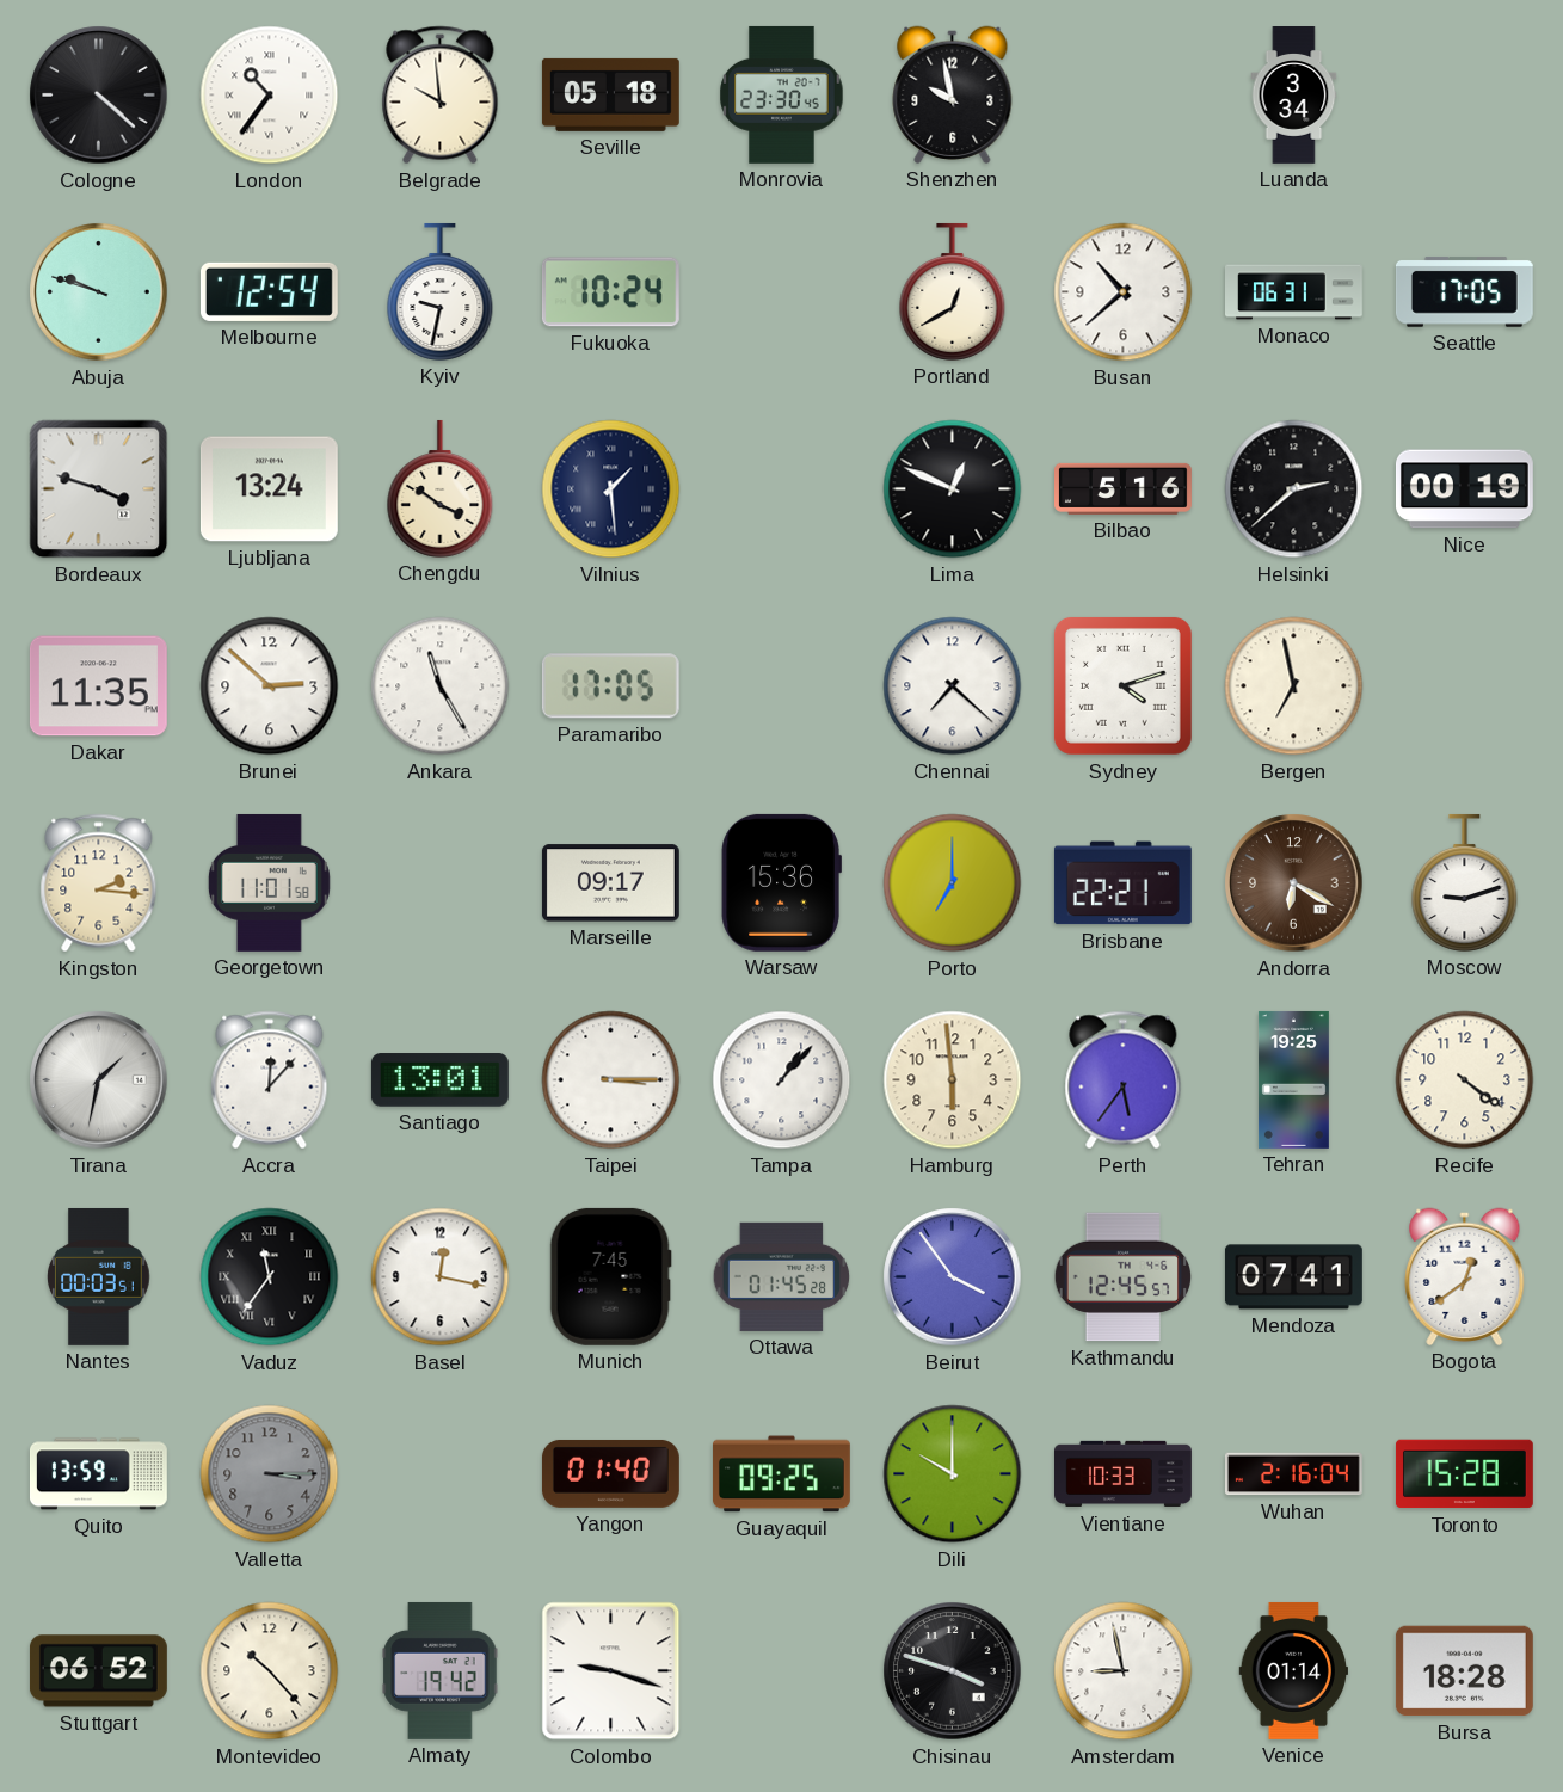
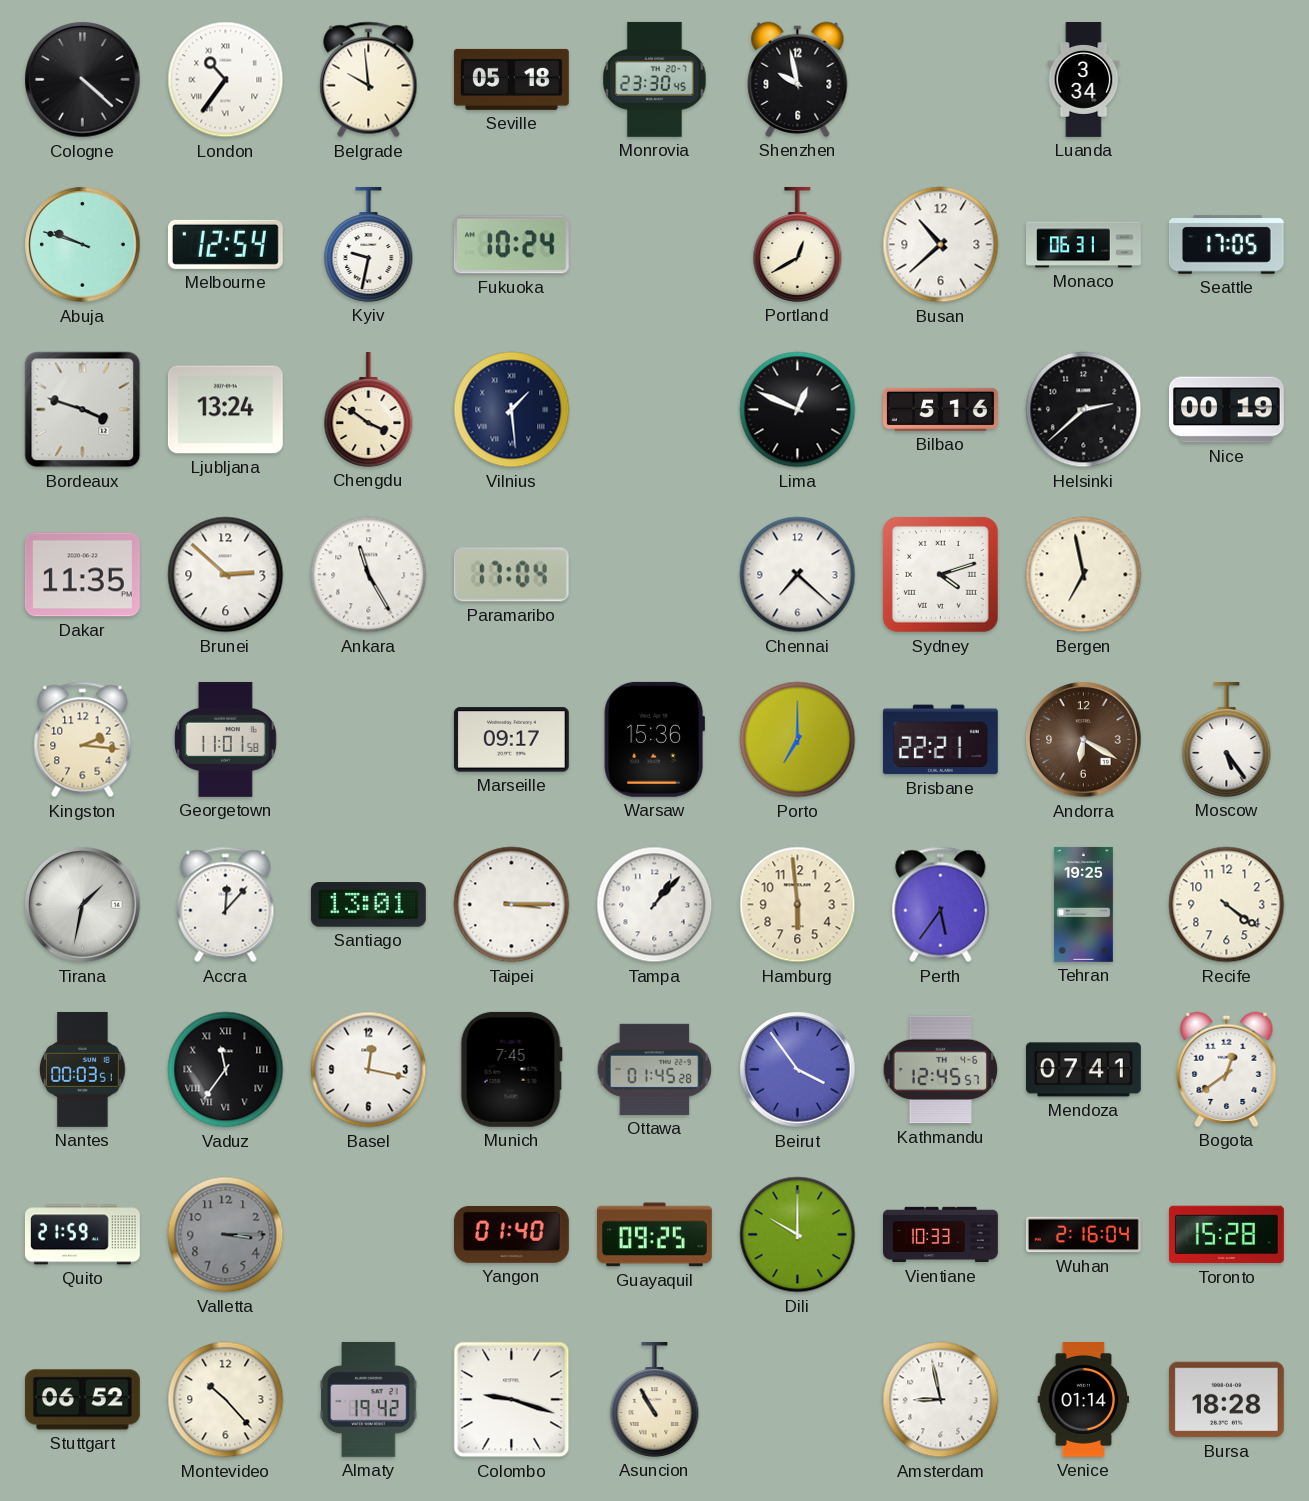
Paramaribo: 17:05 -> 17:04 (511, 575)
Moscow: 9:12 -> 5:24 (1227, 739)
Quito: 13:59 -> 21:59 (82, 1235)
Asuncion: none -> 10:55 (655, 1399)
Chisinau: 3:48 -> none (953, 1671)
